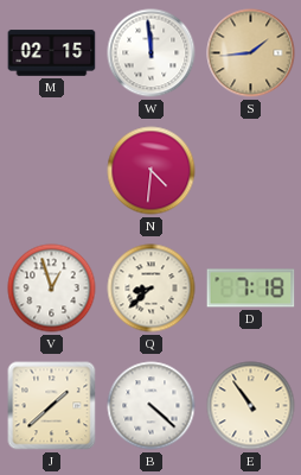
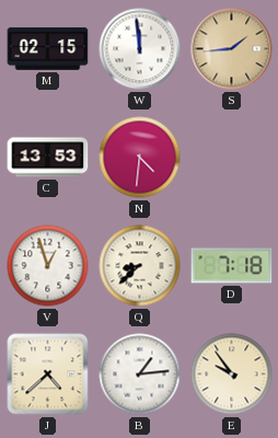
C: none -> 13:53 (48, 158)
J: 1:38 -> 4:38 (48, 374)
B: 4:22 -> 1:14 (140, 374)
E: 10:54 -> 9:54 (232, 374)
